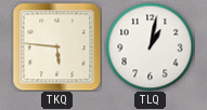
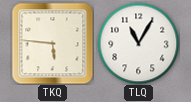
TLQ: 1:02 -> 11:05 (138, 43)
